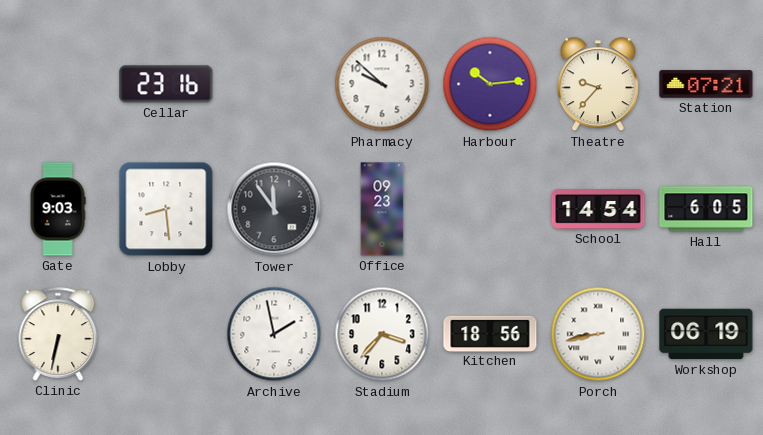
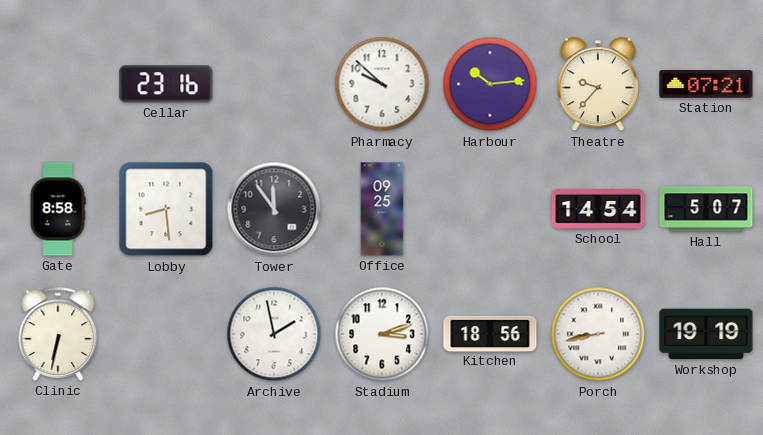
Gate: 9:03 -> 8:58 (58, 209)
Office: 09:23 -> 09:25 (382, 209)
Hall: 6:05 -> 5:07 (706, 209)
Stadium: 3:37 -> 3:12 (382, 334)
Workshop: 06:19 -> 19:19 (706, 334)
